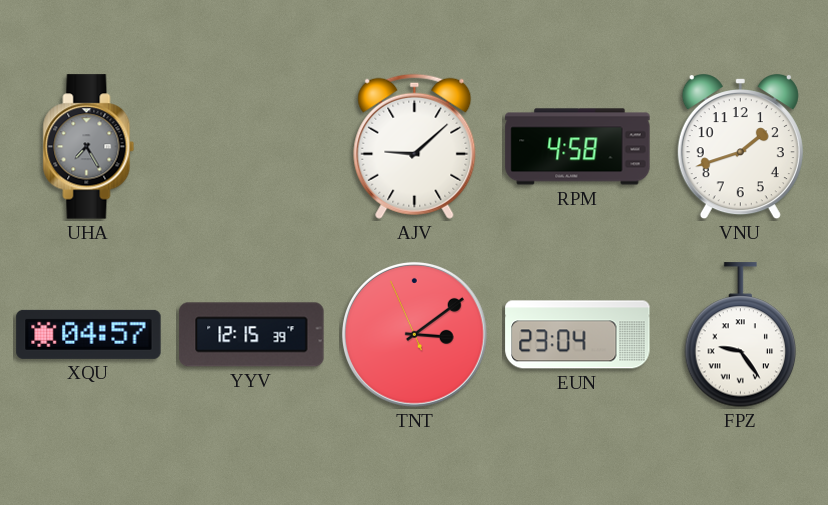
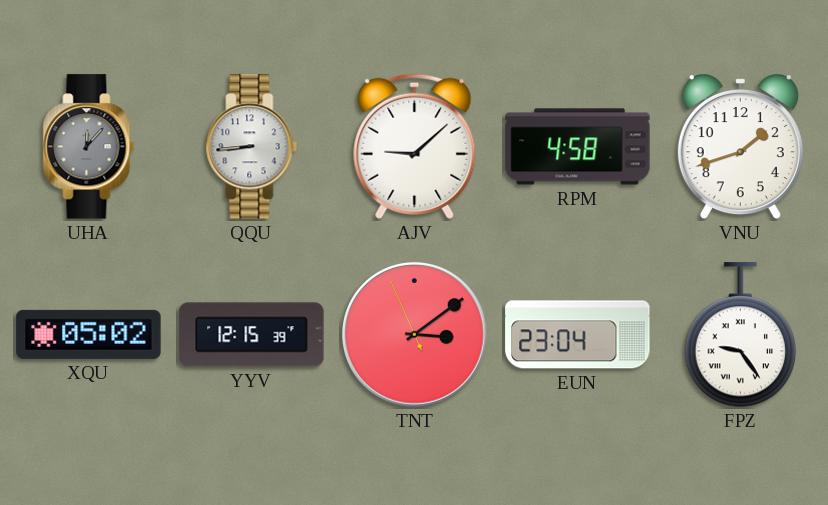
UHA: 7:25 -> 12:07 (89, 147)
QQU: none -> 8:44 (252, 147)
XQU: 04:57 -> 05:02 (89, 334)
